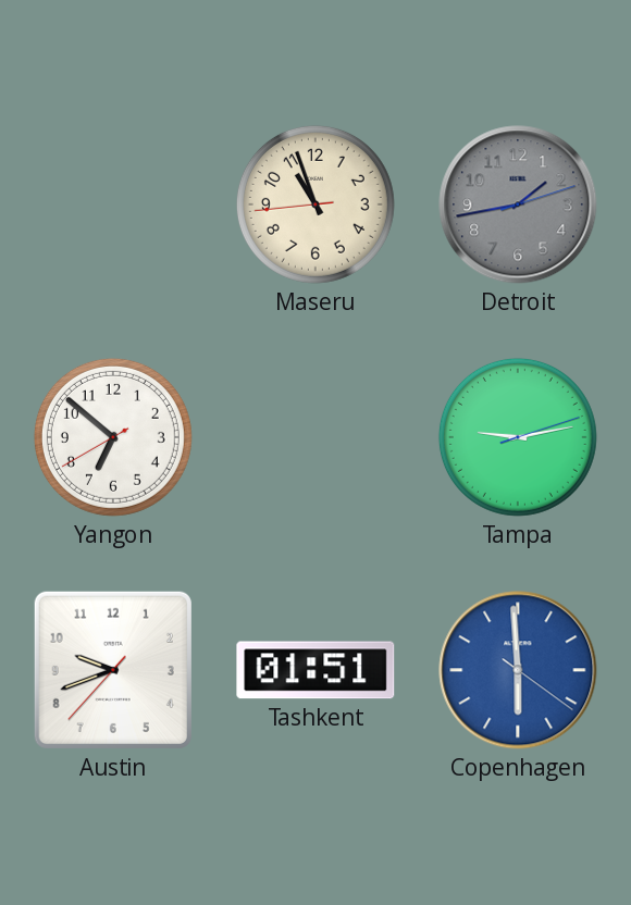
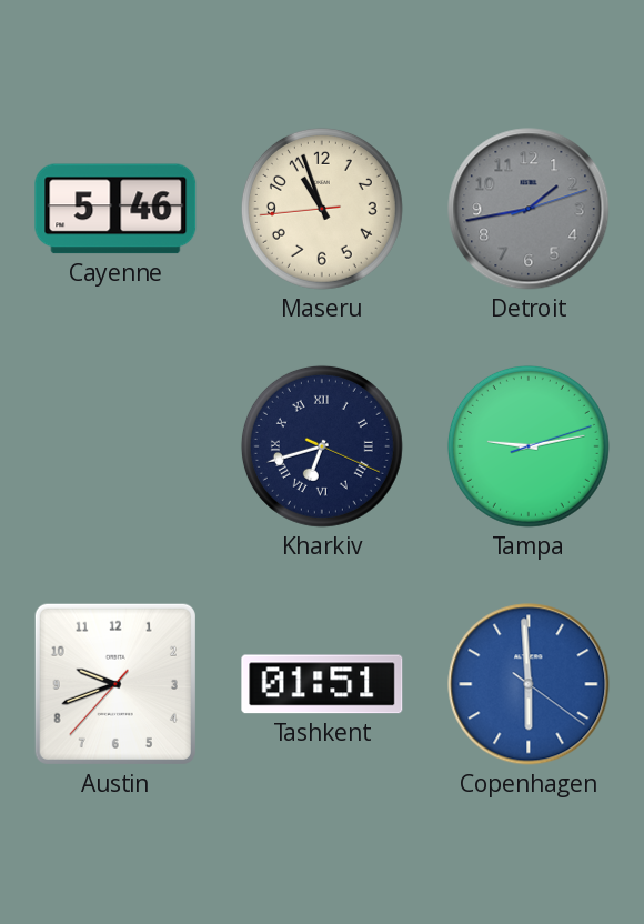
Cayenne: none -> 5:46 (115, 209)
Yangon: 6:51 -> none (113, 437)
Kharkiv: none -> 6:42 (322, 446)
